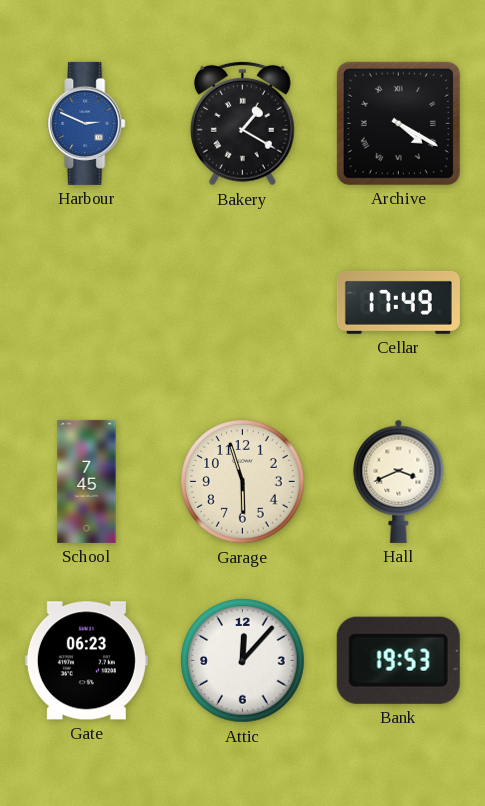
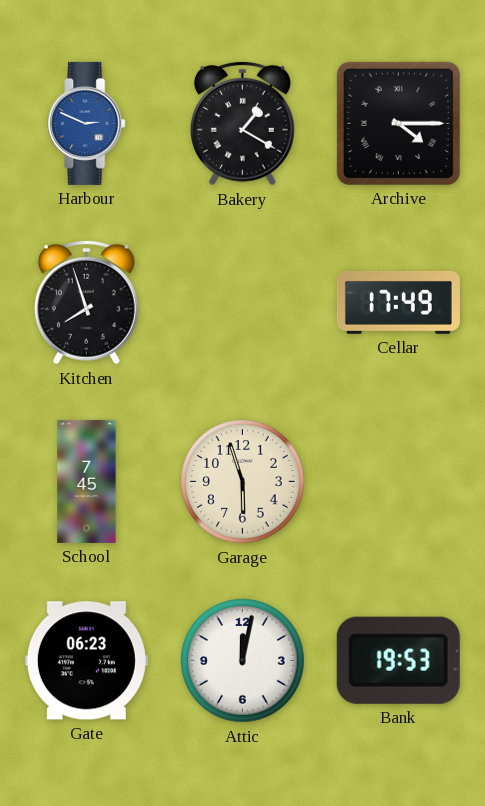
Archive: 4:20 -> 4:15 (398, 123)
Kitchen: none -> 7:57 (86, 302)
Hall: 3:41 -> none (399, 481)
Attic: 12:07 -> 12:02 (243, 661)
